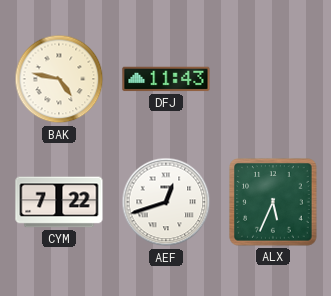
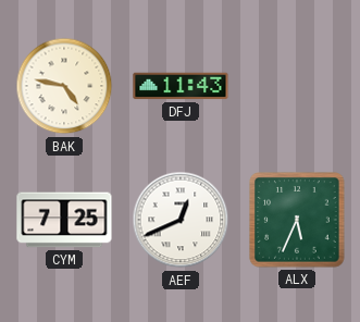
CYM: 7:22 -> 7:25 (64, 220)
AEF: 12:42 -> 12:41 (181, 220)
